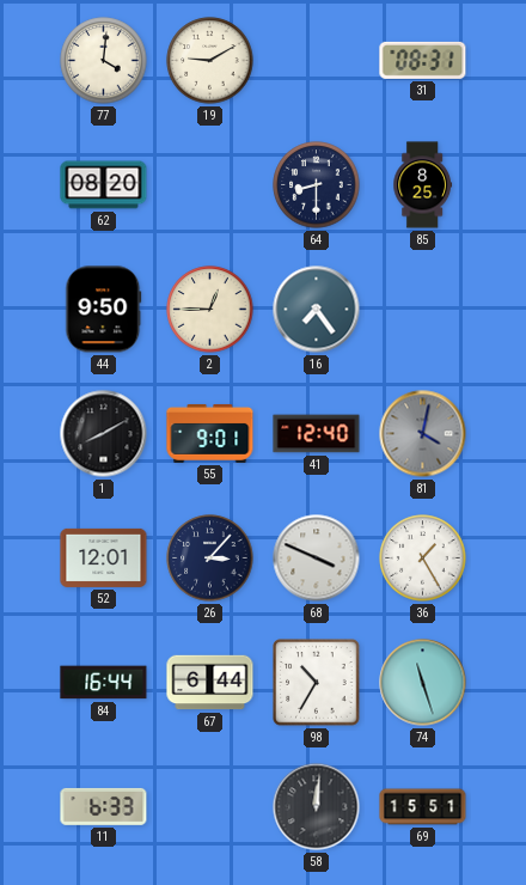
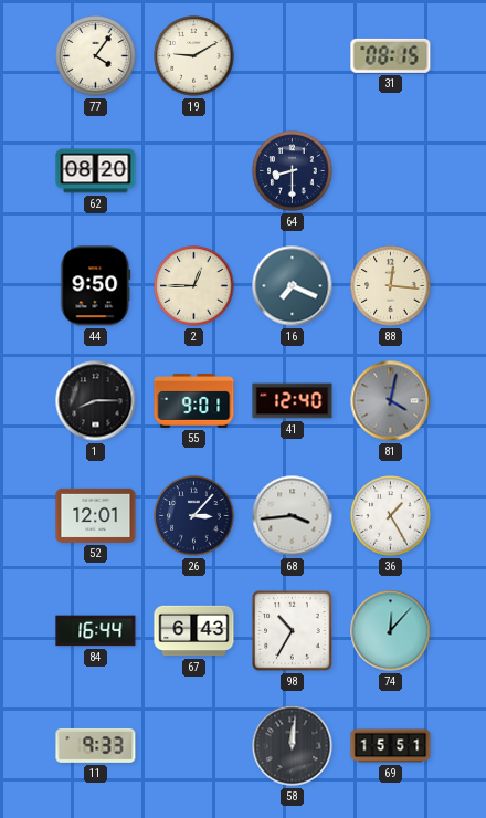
77: 4:01 -> 4:06 (96, 56)
31: 08:31 -> 08:15 (391, 55)
85: 8:25 -> none (422, 185)
16: 7:24 -> 7:19 (293, 286)
88: none -> 12:16 (391, 286)
1: 8:10 -> 8:15 (96, 401)
68: 3:49 -> 3:44 (293, 516)
67: 6:44 -> 6:43 (194, 631)
74: 11:27 -> 12:07 (391, 631)
11: 6:33 -> 9:33 (96, 745)
